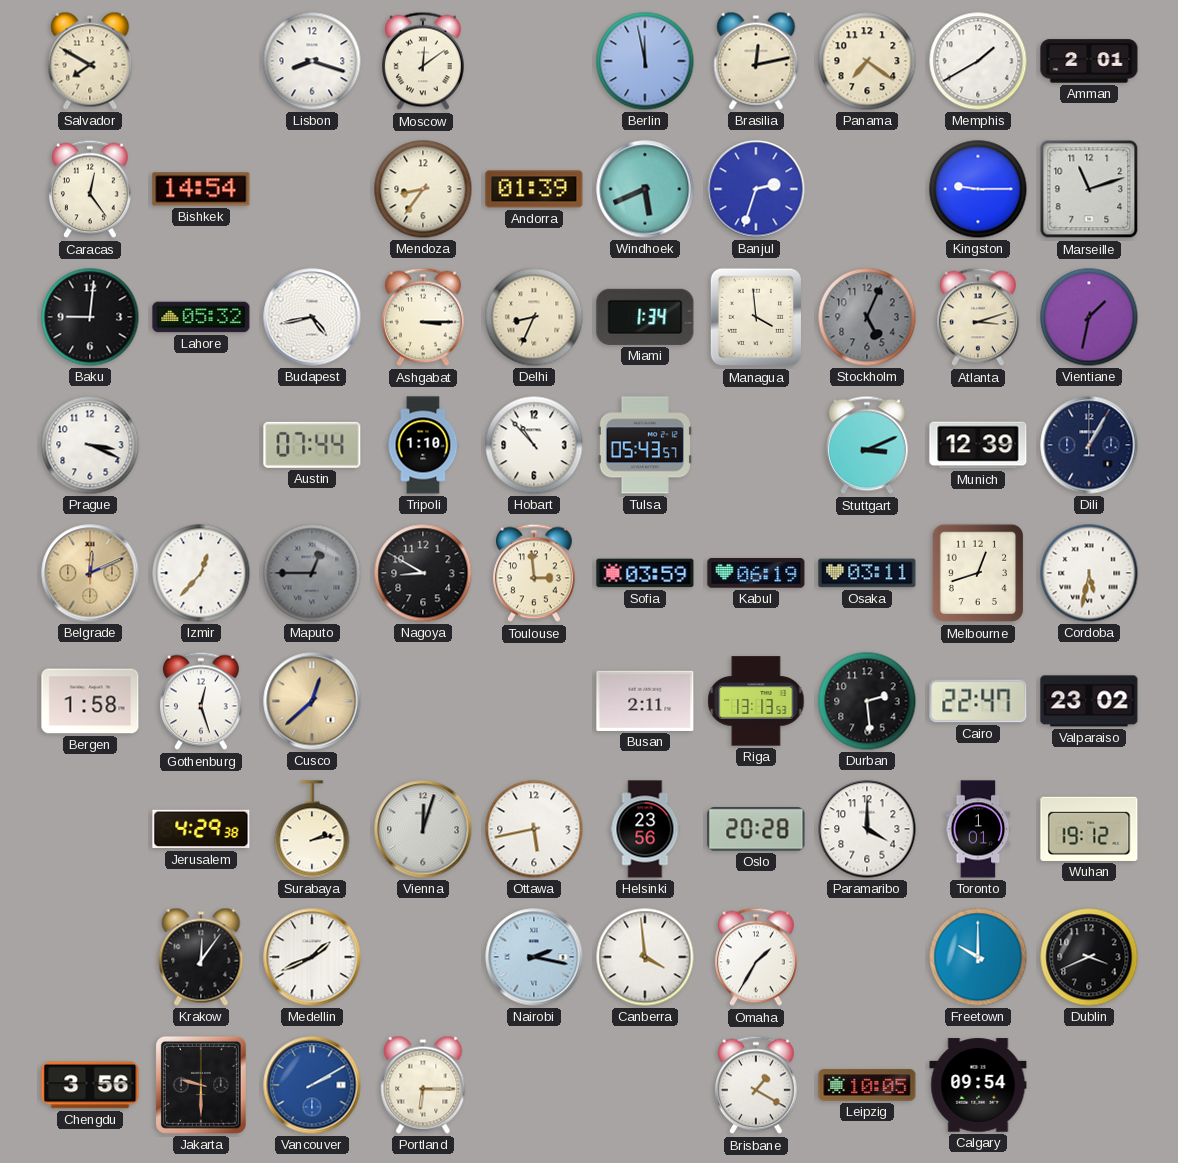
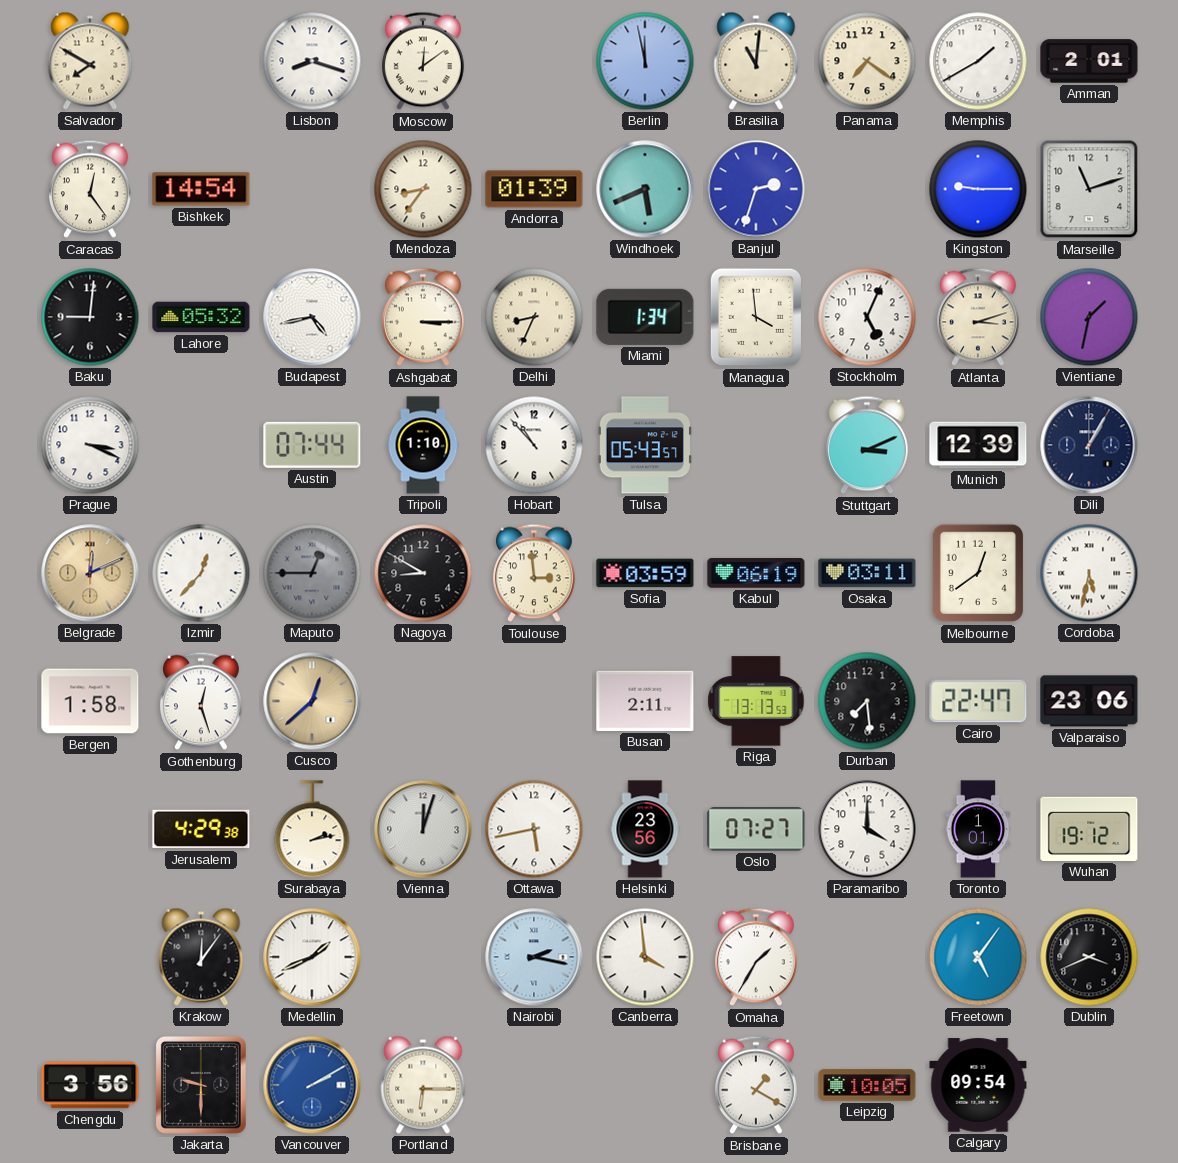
Brasilia: 12:13 -> 11:01 (756, 61)
Stockholm dial: grey -> white (867, 317)
Melbourne: 12:42 -> 12:39 (978, 573)
Durban: 2:29 -> 7:29 (867, 701)
Valparaiso: 23:02 -> 23:06 (1089, 701)
Oslo: 20:28 -> 07:27 (756, 829)
Freetown: 10:00 -> 5:06 (978, 957)
